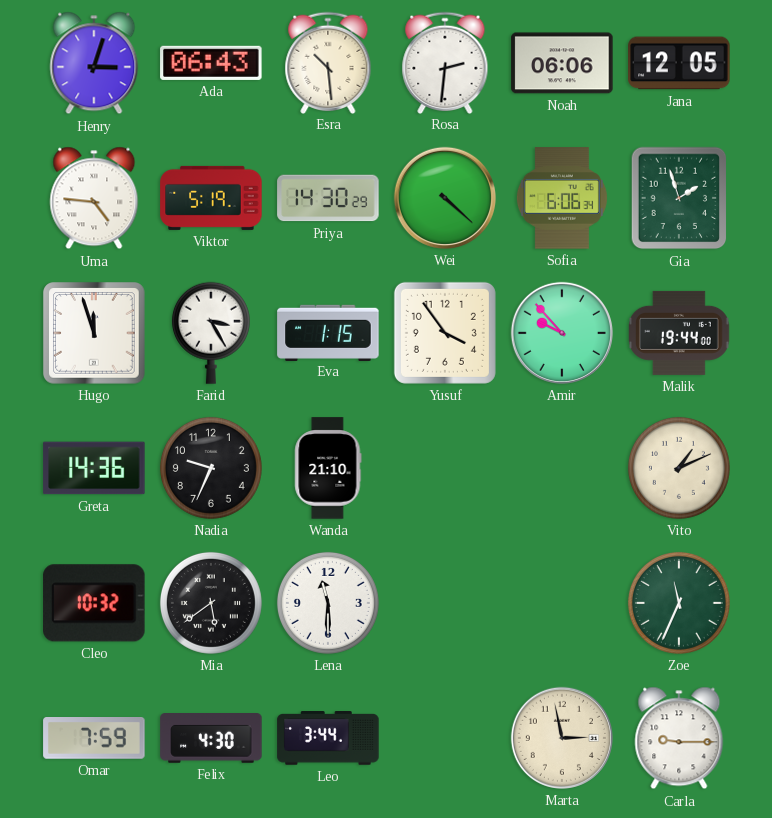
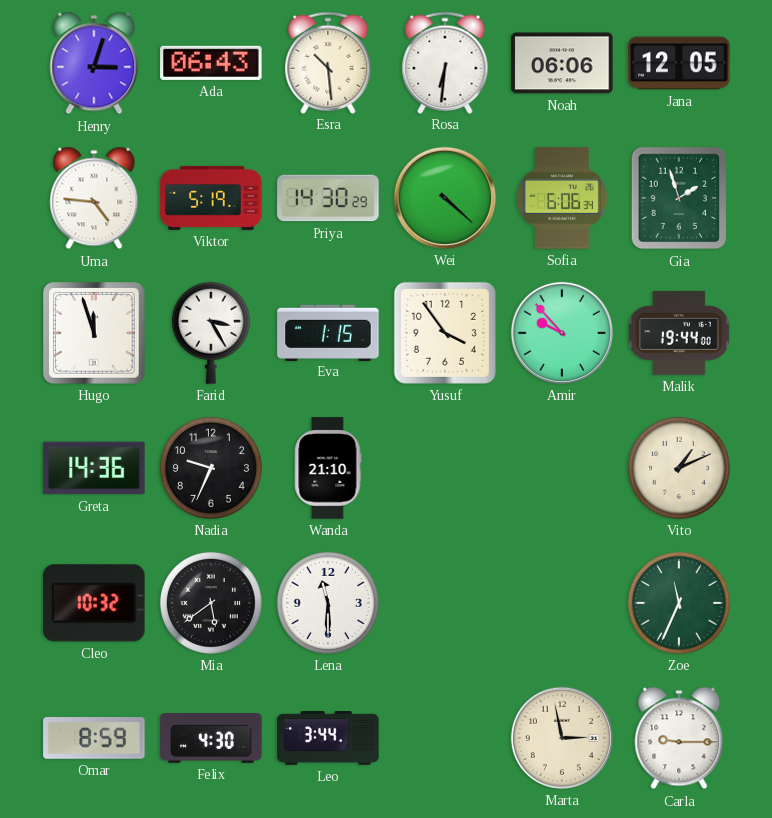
Rosa: 2:31 -> 6:31 (445, 62)
Omar: 7:59 -> 8:59 (94, 739)
